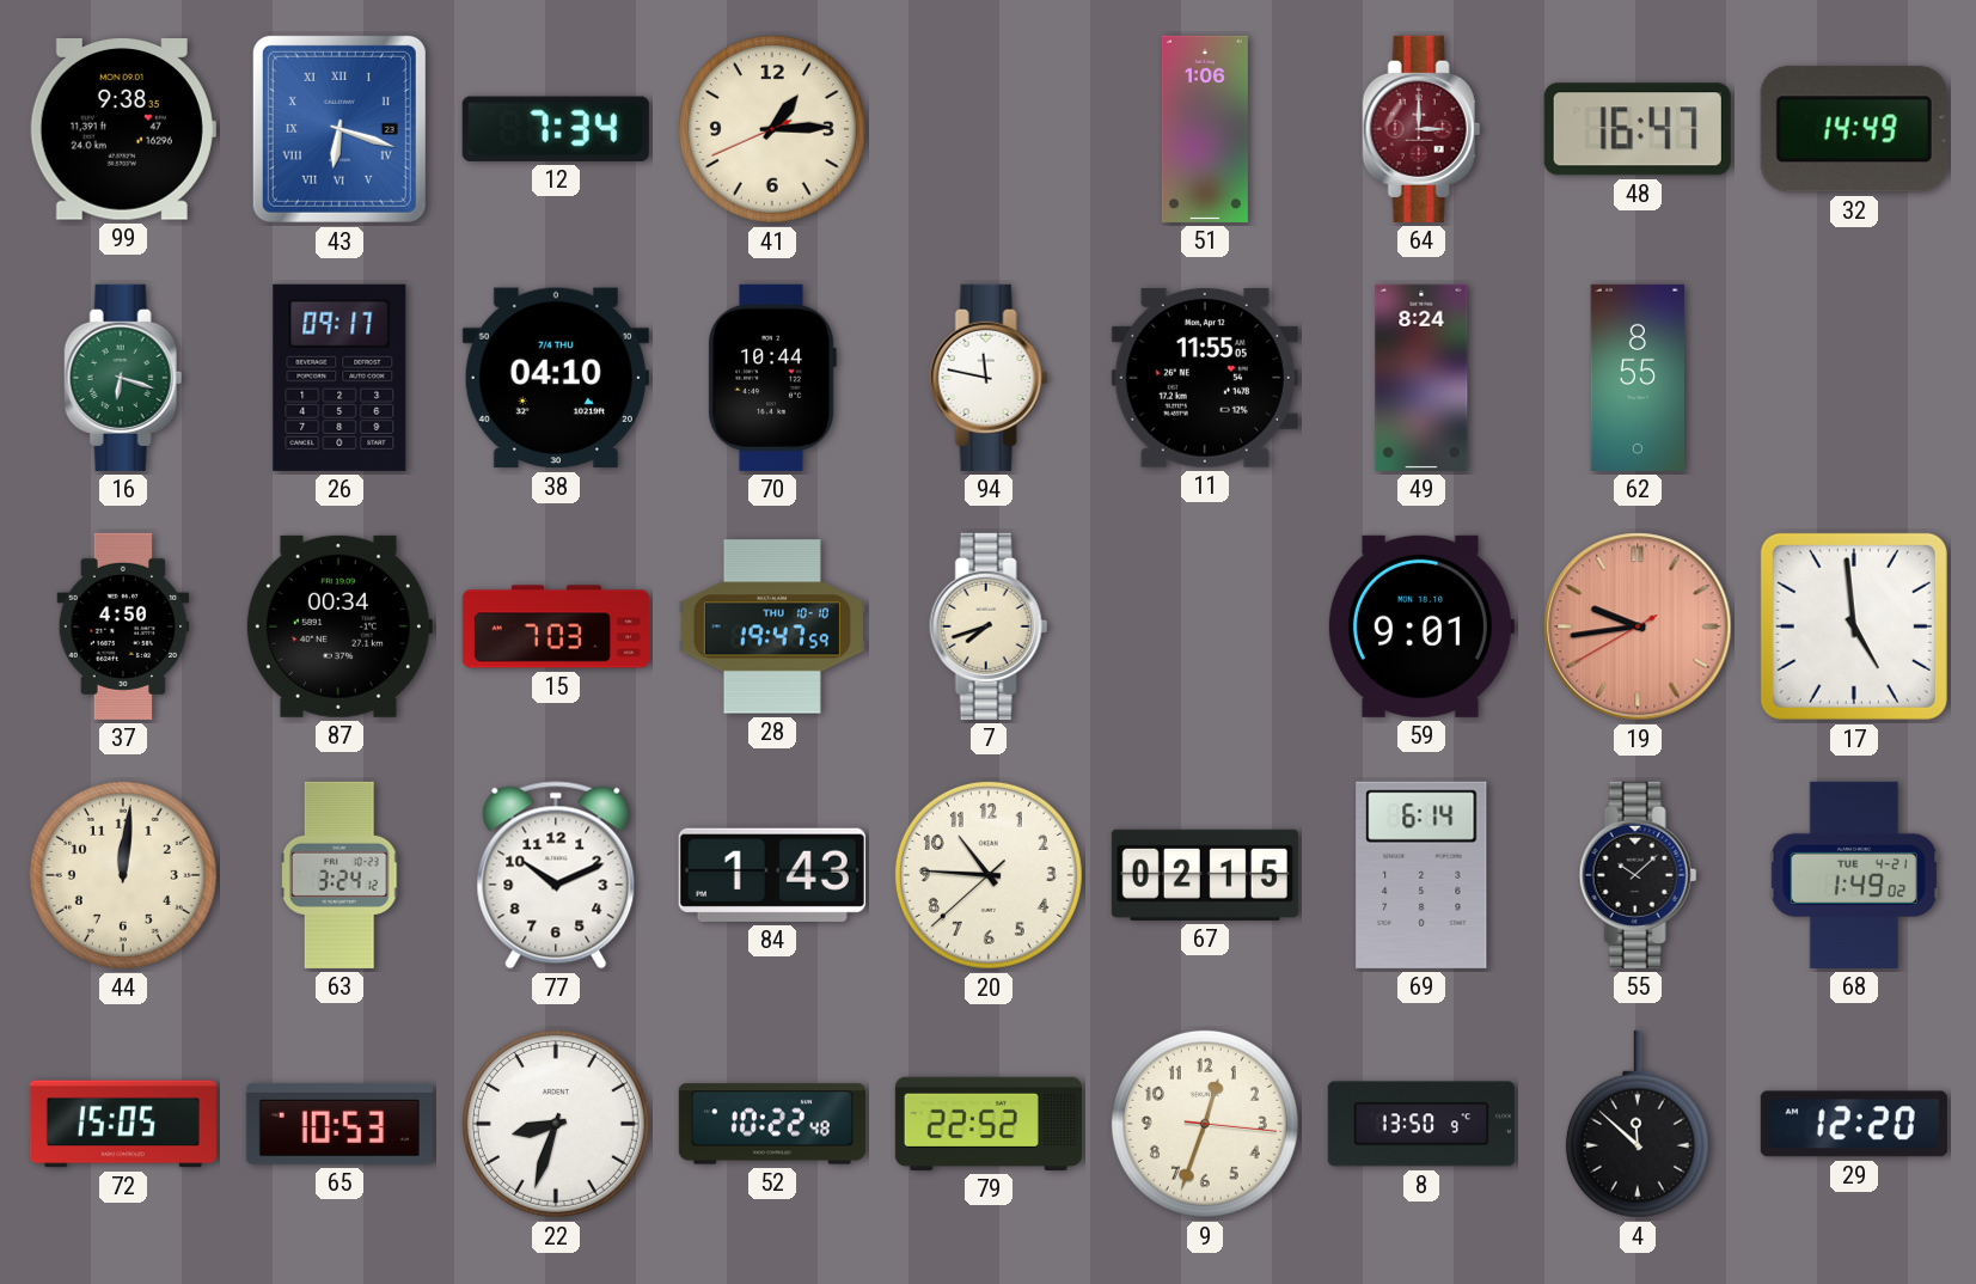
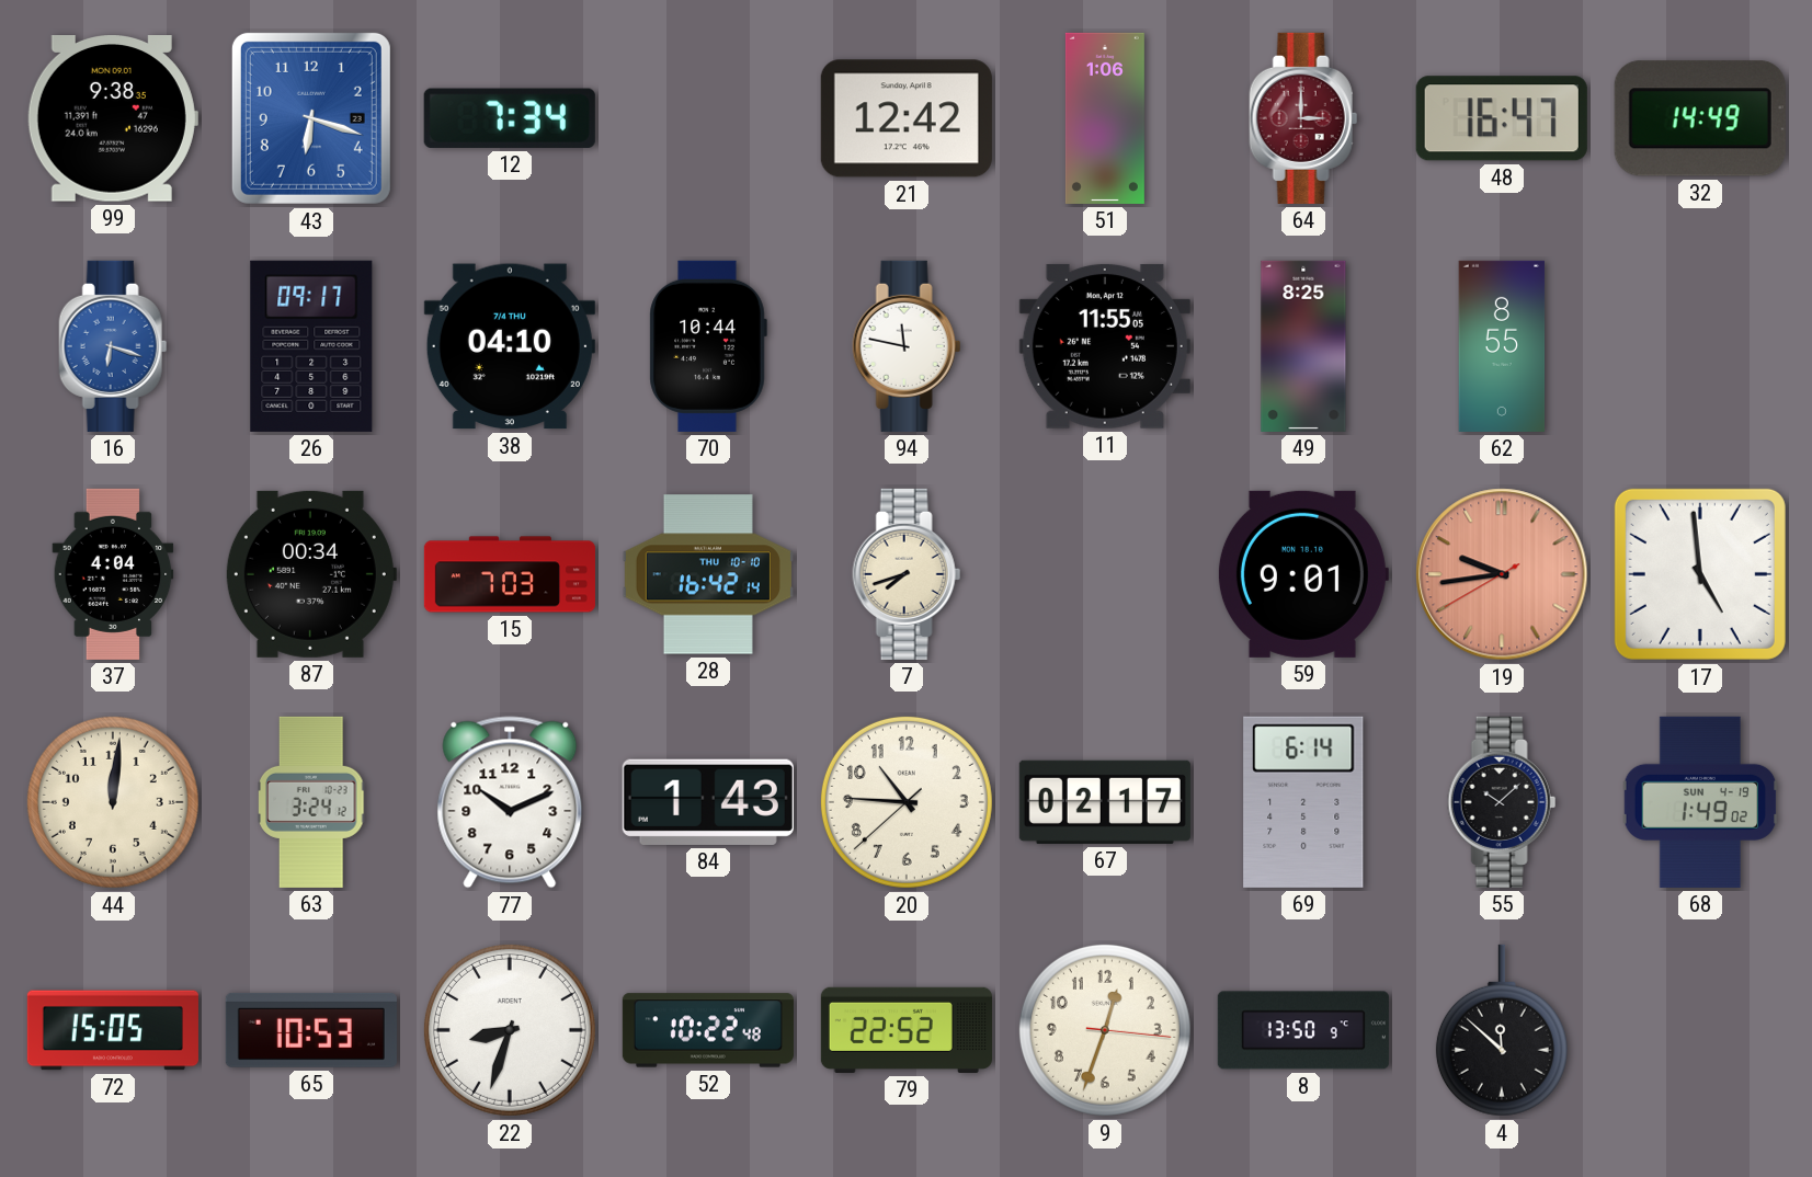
43 numerals: Roman -> Arabic (311, 118)
41: 1:14 -> none (772, 129)
21: none -> 12:42 (907, 118)
16 dial: green -> blue (113, 346)
49: 8:24 -> 8:25 (1303, 346)
37: 4:50 -> 4:04 (113, 574)
28: 19:47 -> 16:42 (708, 574)
67: 02:15 -> 02:17 (1105, 802)
68 date: TUE 4-21 -> SUN 4-19 (1700, 802)
29: 12:20 -> none (1854, 1124)
